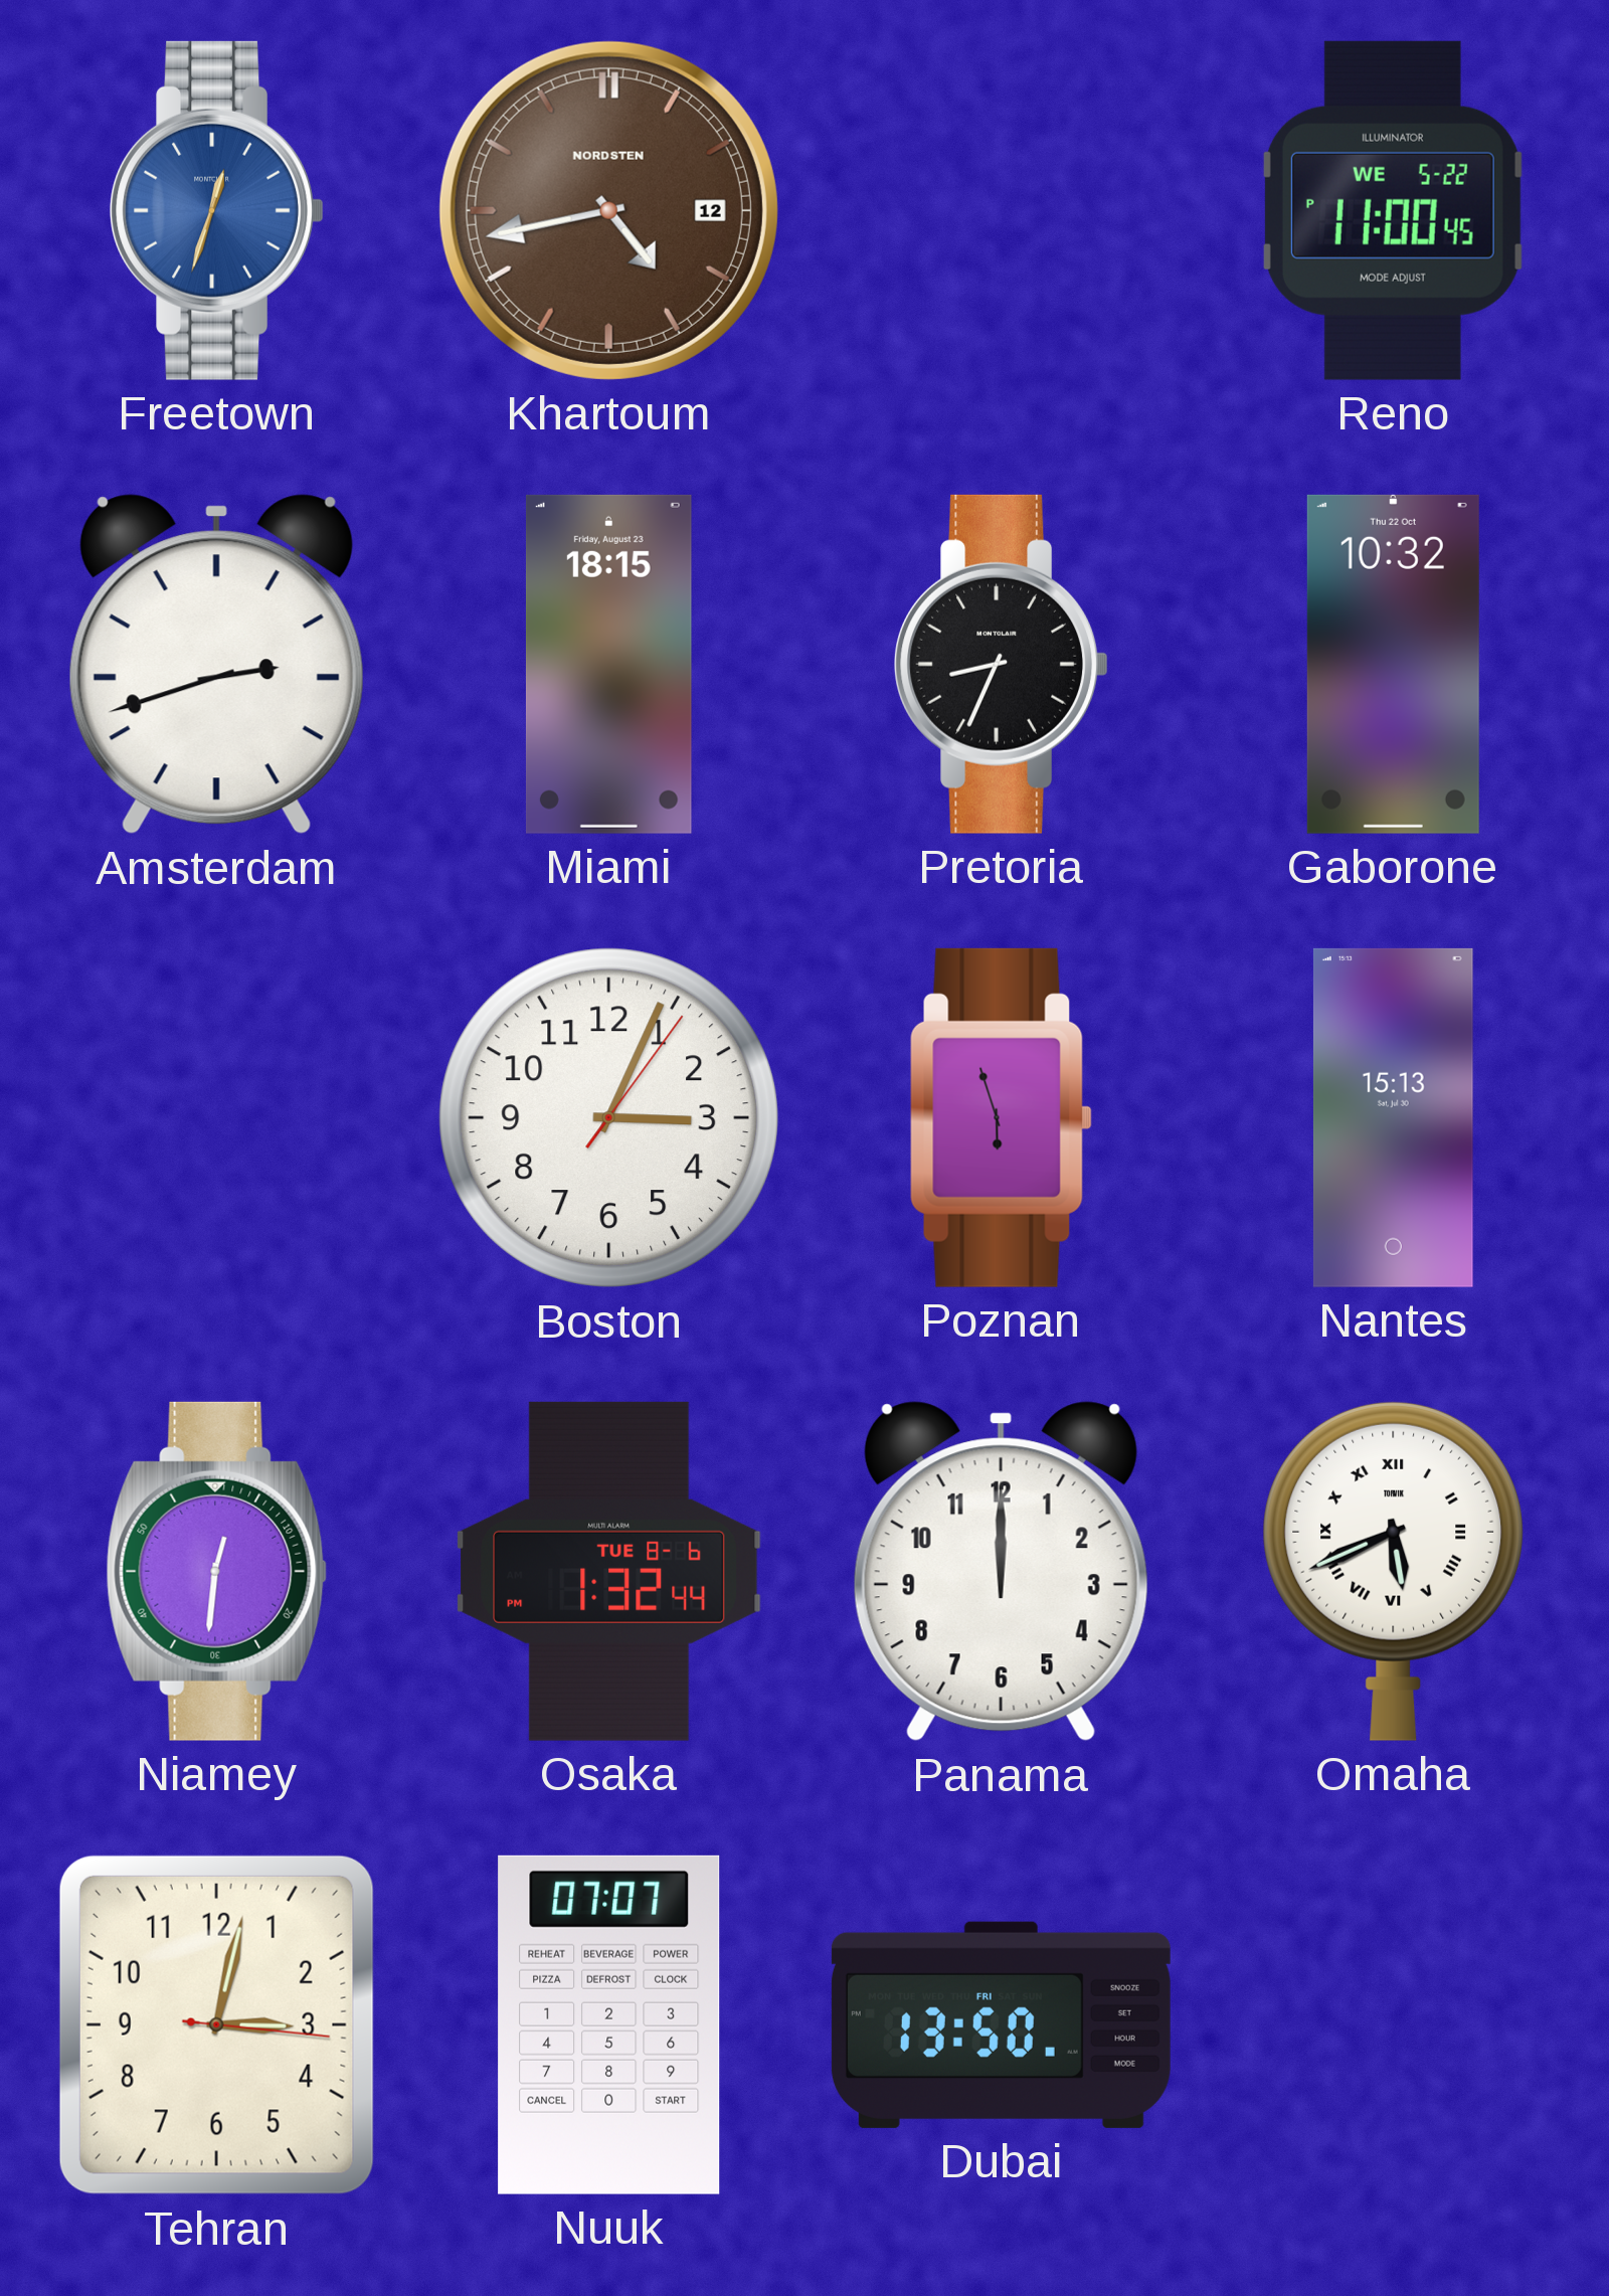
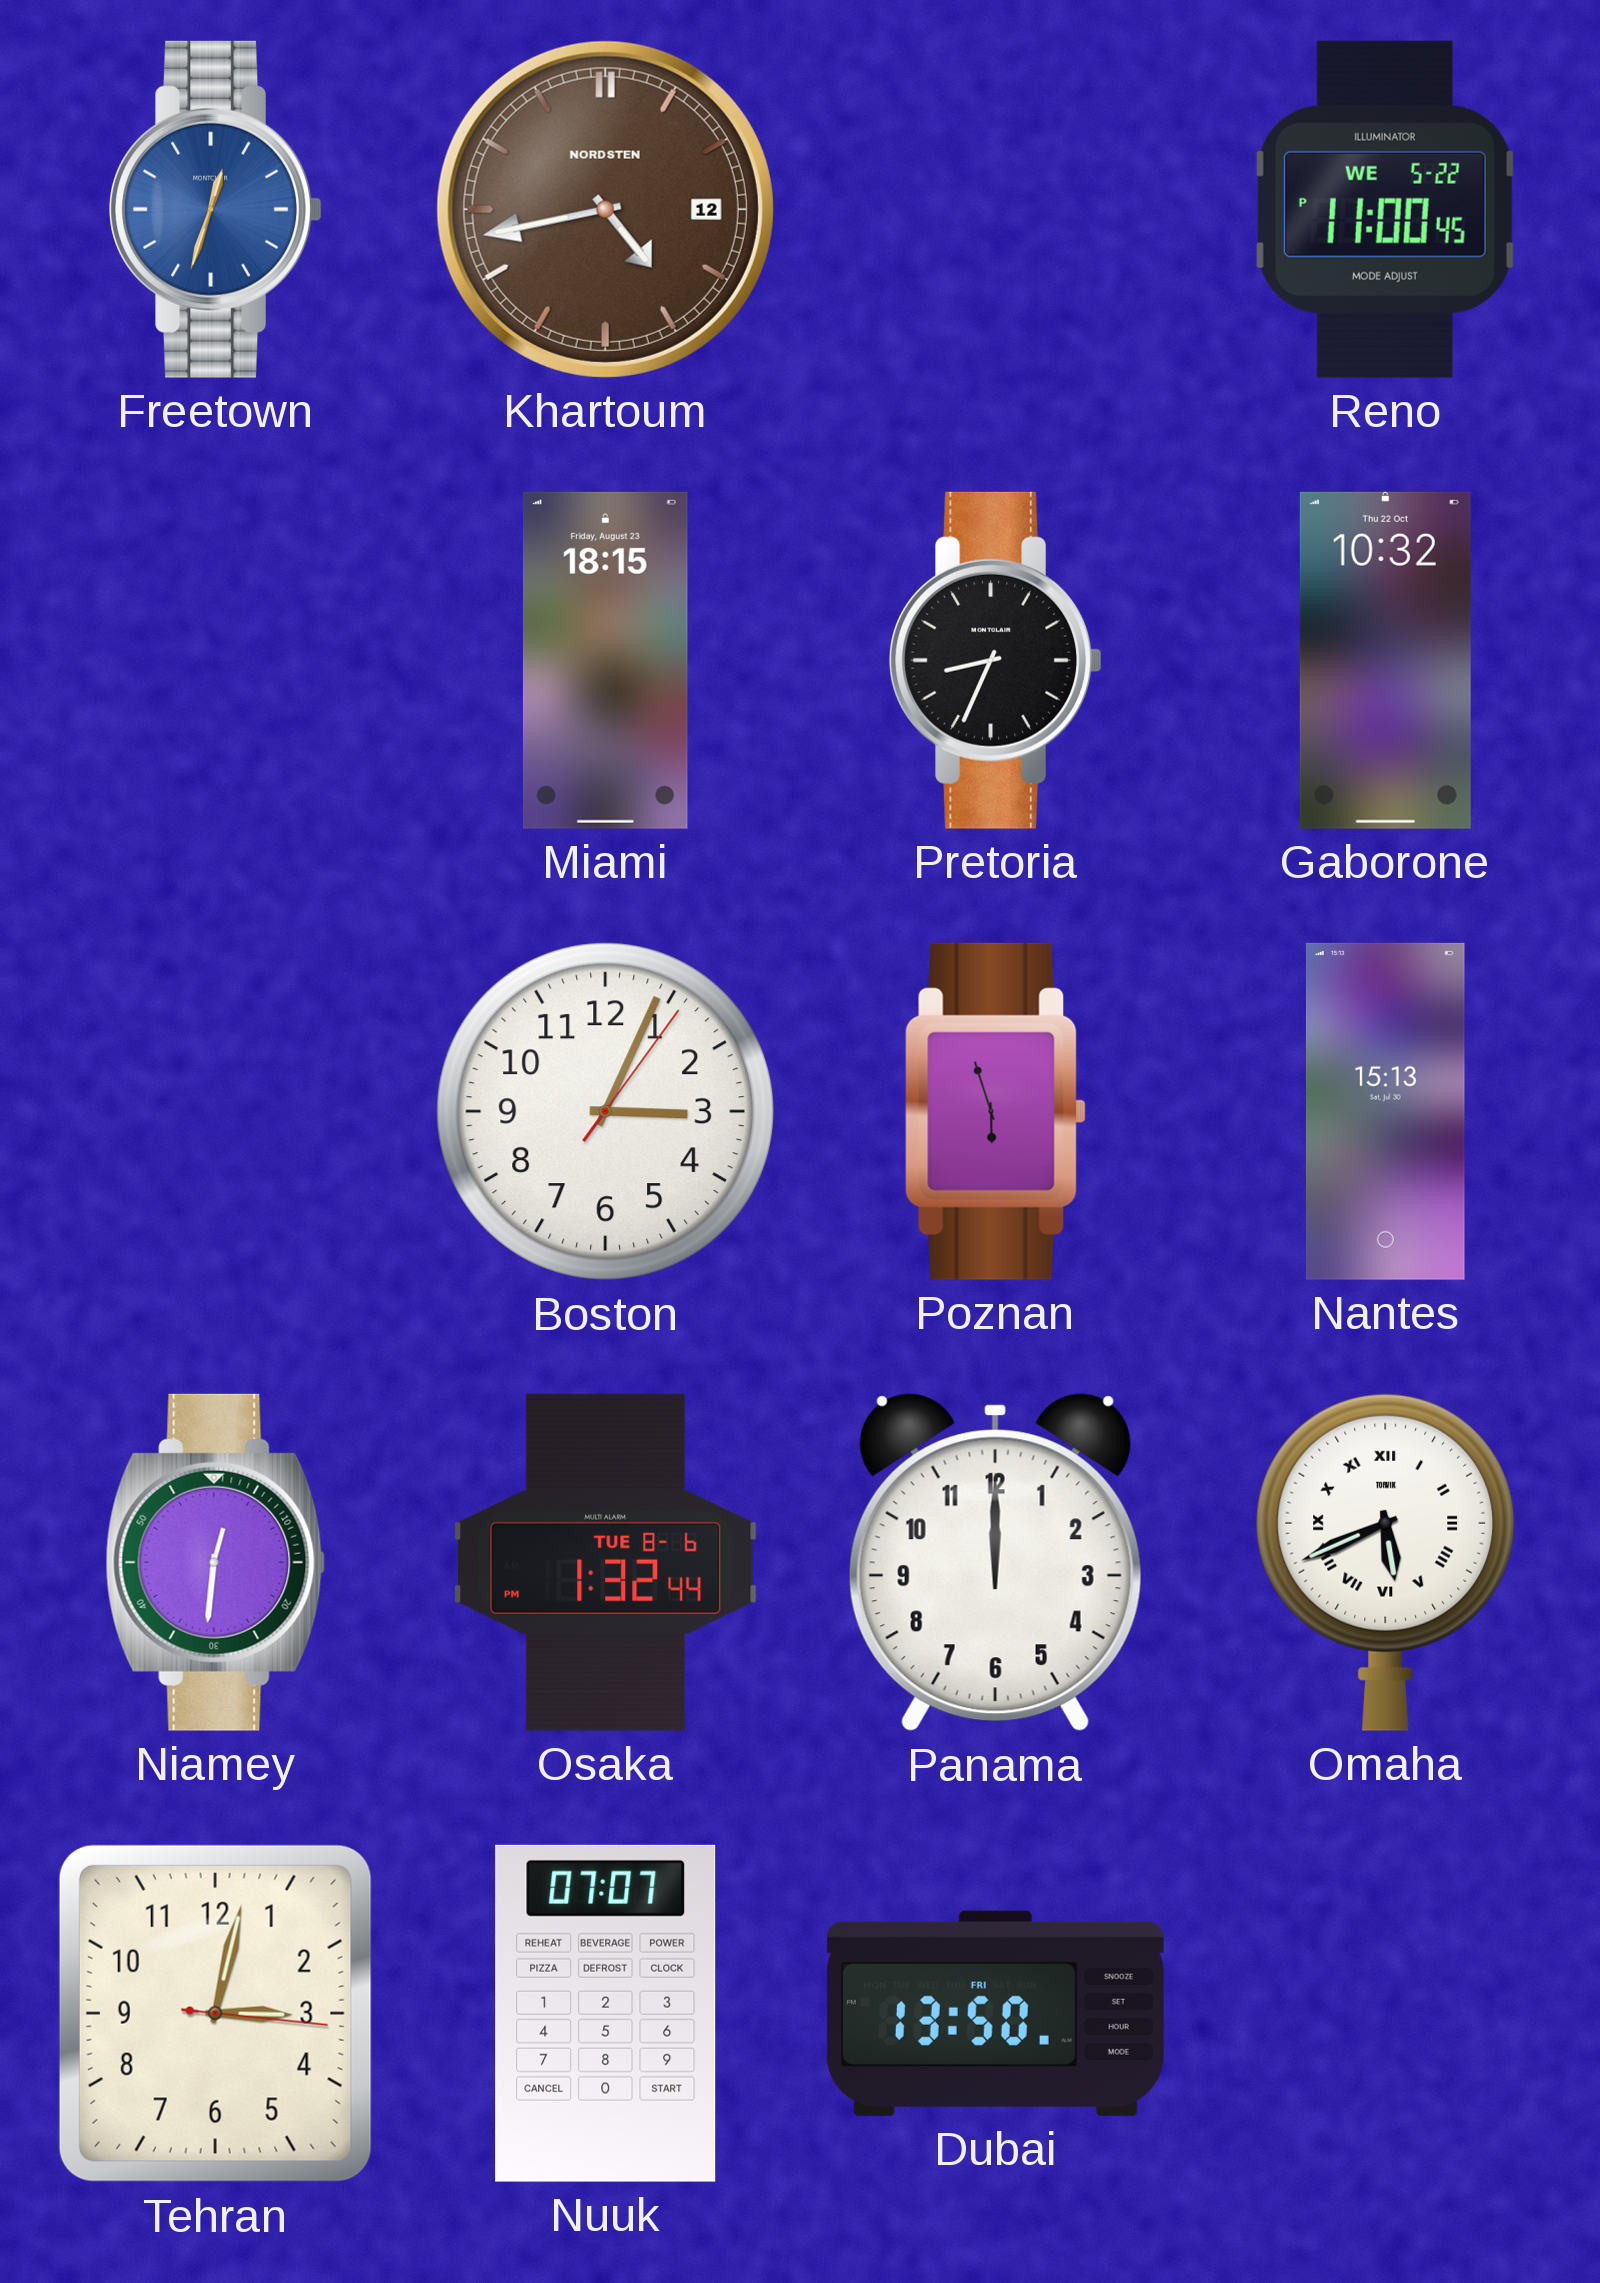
Amsterdam: 2:42 -> none (216, 665)
